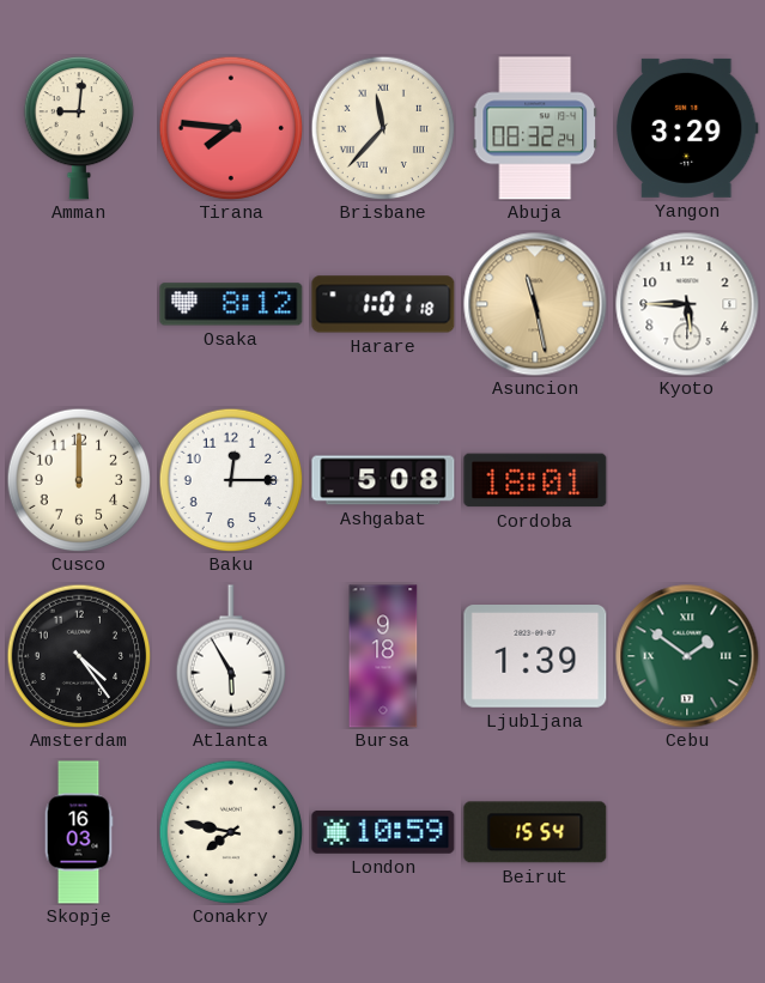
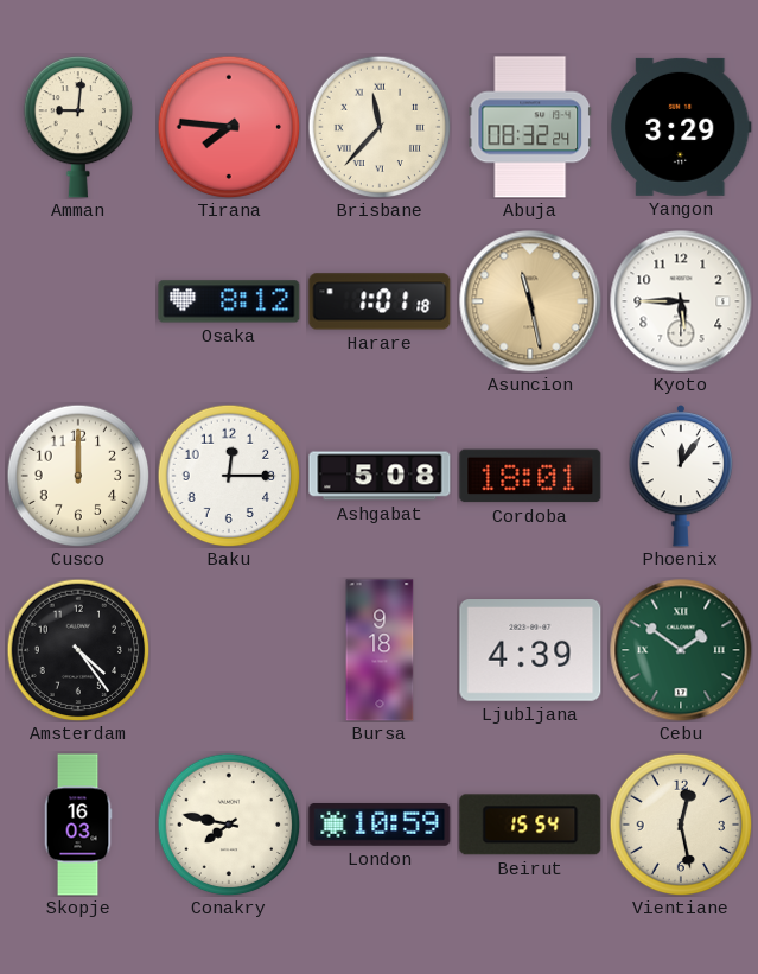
Phoenix: none -> 12:06 (681, 477)
Atlanta: 5:55 -> none (230, 656)
Ljubljana: 1:39 -> 4:39 (530, 651)
Vientiane: none -> 12:28 (681, 825)
